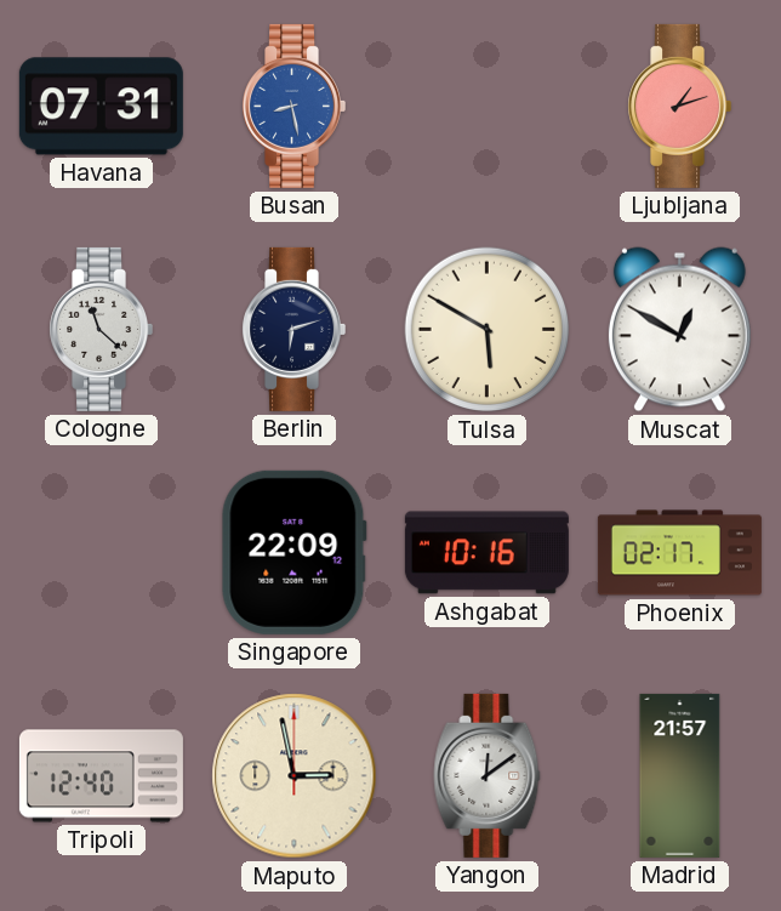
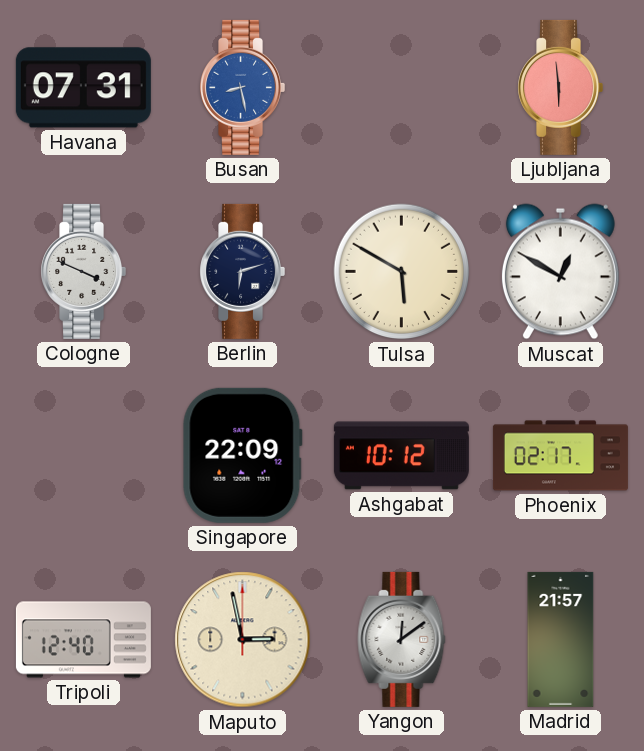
Ljubljana: 1:12 -> 5:59 (560, 87)
Cologne: 11:22 -> 3:49 (83, 271)
Ashgabat: 10:16 -> 10:12 (401, 456)
